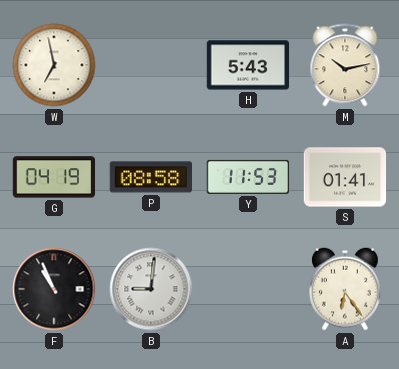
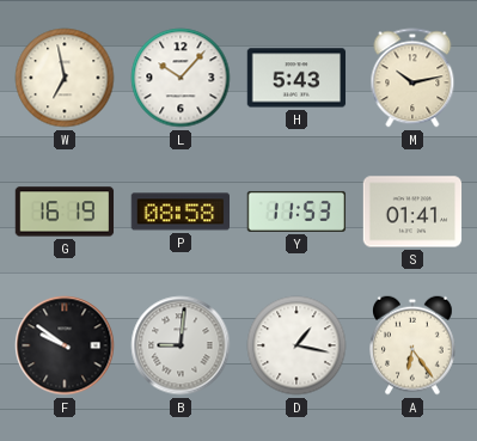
L: none -> 10:07 (181, 78)
G: 04:19 -> 16:19 (65, 212)
F: 10:56 -> 9:51 (65, 345)
D: none -> 1:17 (296, 345)
